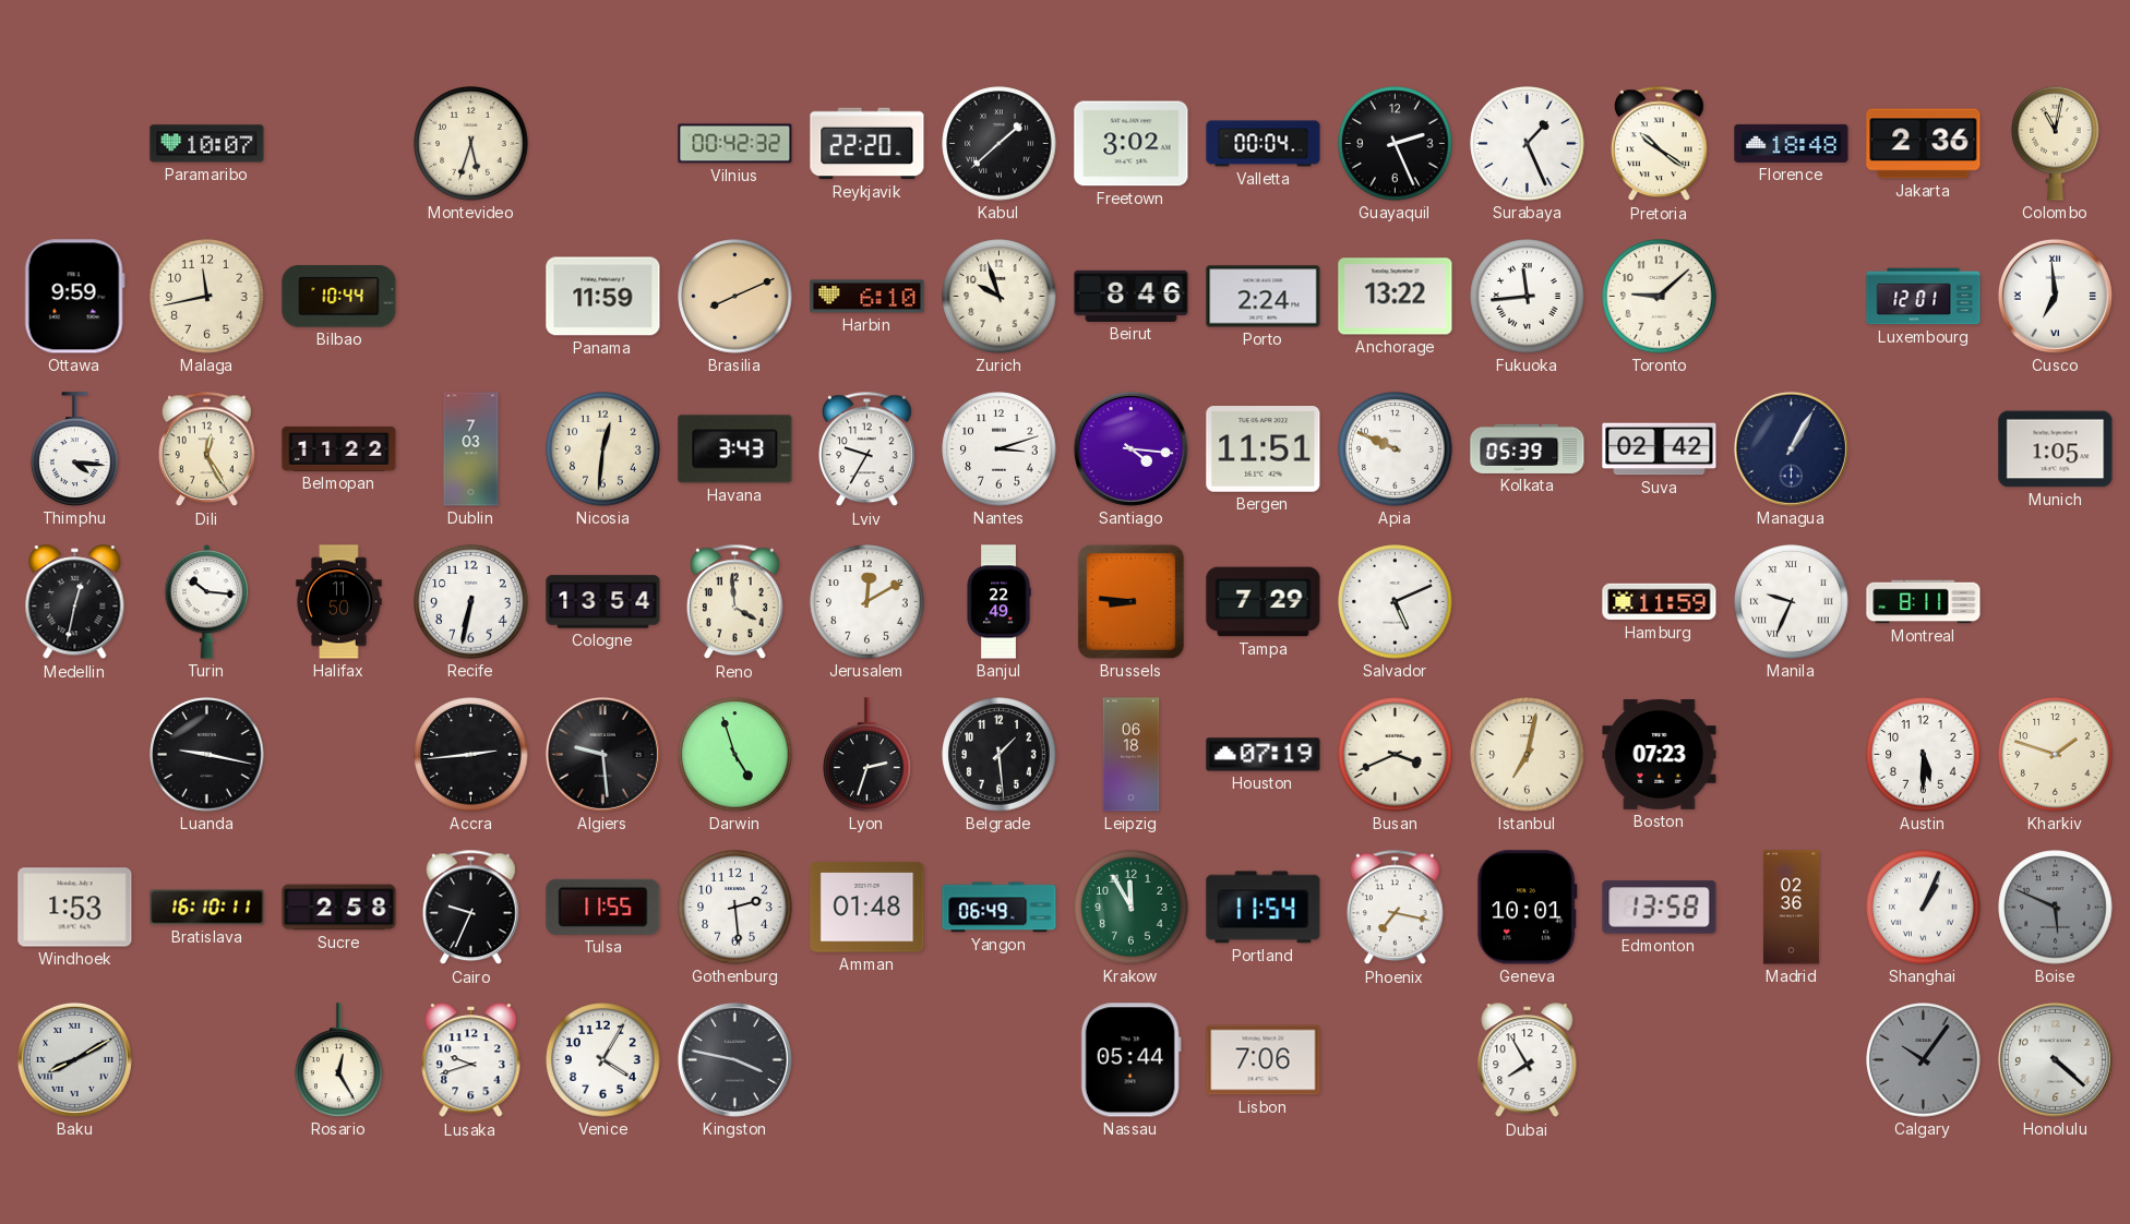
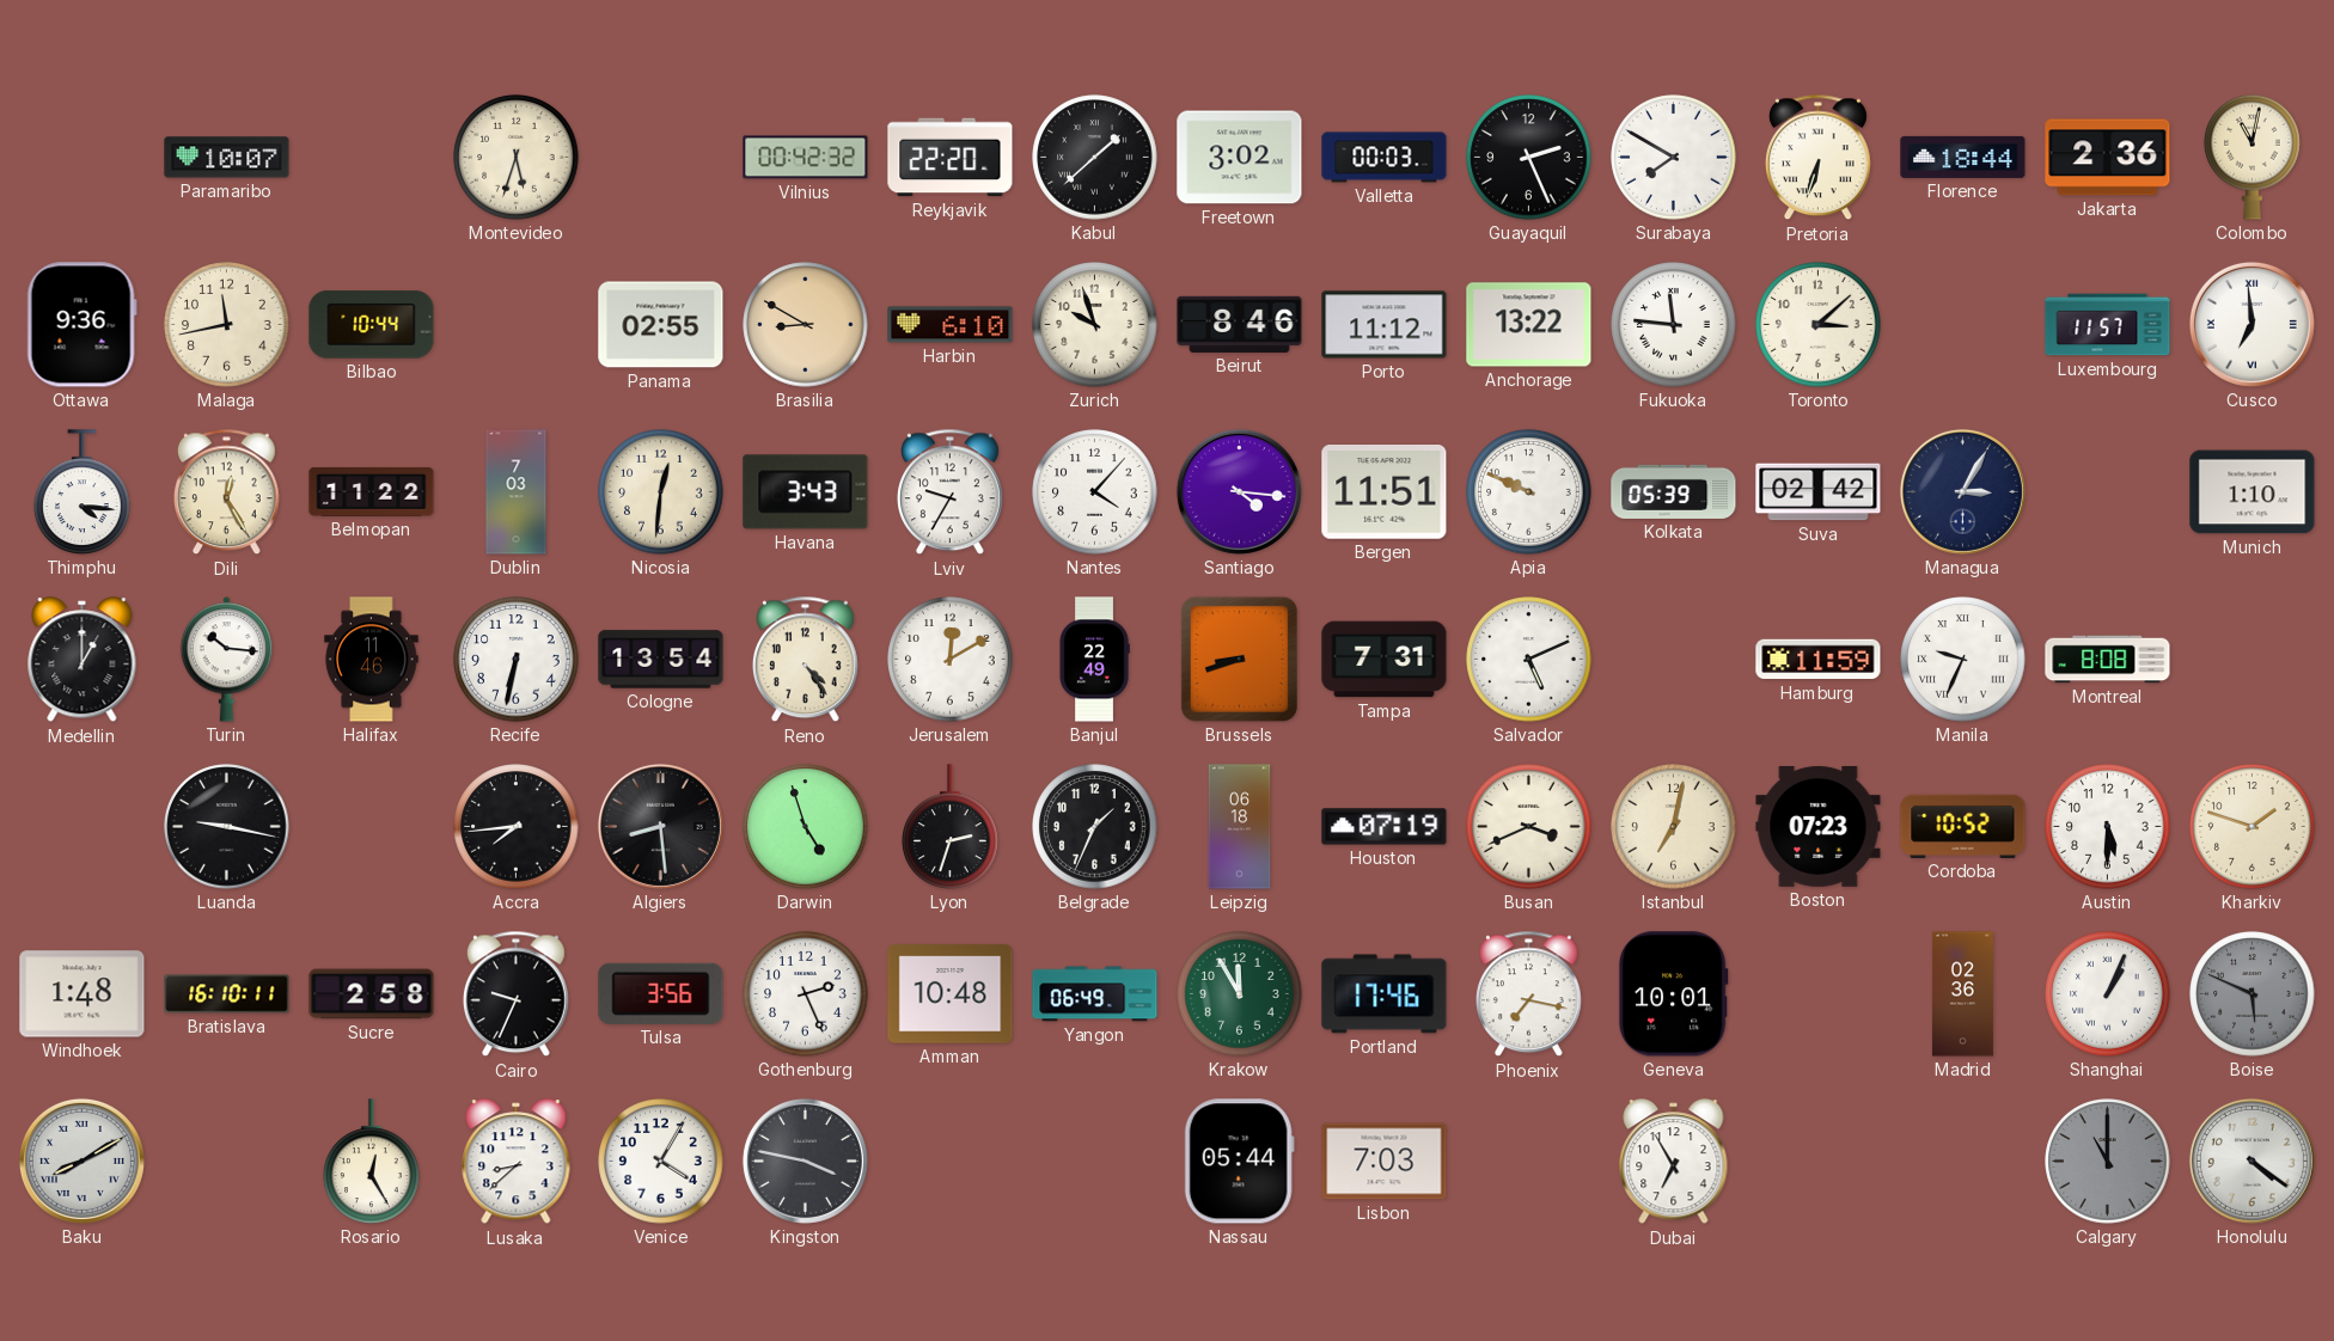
Valletta: 00:04 -> 00:03 (1385, 158)
Surabaya: 1:26 -> 7:50 (1674, 158)
Pretoria: 10:21 -> 6:33 (1819, 158)
Florence: 18:48 -> 18:44 (1963, 157)
Ottawa: 9:59 -> 9:36 (81, 325)
Panama: 11:59 -> 02:55 (661, 325)
Brasilia: 8:11 -> 8:50 (806, 325)
Porto: 2:24 -> 11:12 (1385, 325)
Fukuoka: 11:44 -> 11:46 (1674, 325)
Toronto: 9:08 -> 3:08 (1819, 325)
Luxembourg: 12:01 -> 11:57 (2108, 325)
Nantes: 3:12 -> 4:07 (1095, 492)
Managua: 1:05 -> 3:05 (1962, 491)
Munich: 1:05 -> 1:10 (2253, 492)
Medellin: 12:32 -> 1:00 (83, 660)
Halifax: 11:50 -> 11:46 (372, 660)
Reno: 3:59 -> 4:24 (806, 660)
Brussels: 8:46 -> 8:42 (1239, 659)
Tampa: 7:29 -> 7:31 (1385, 660)
Montreal: 8:11 -> 8:08 (2108, 660)
Accra: 2:44 -> 7:44 (517, 827)
Algiers: 9:29 -> 8:29 (660, 826)
Belgrade: 1:29 -> 1:34 (1095, 827)
Cordoba: none -> 10:52 (1963, 826)
Windhoek: 1:53 -> 1:48 (83, 994)
Tulsa: 11:55 -> 3:56 (661, 993)
Gothenburg: 2:29 -> 2:26 (806, 994)
Amman: 01:48 -> 10:48 (951, 994)
Portland: 11:54 -> 17:46 (1385, 994)
Edmonton: 13:58 -> none (1660, 908)
Lusaka: 9:42 -> 8:38 (517, 1162)
Lisbon: 7:06 -> 7:03 (1385, 1162)
Dubai: 7:55 -> 6:55 (1674, 1162)
Calgary: 10:06 -> 11:00 (2108, 1162)
Honolulu: 4:22 -> 4:21 (2251, 1161)
